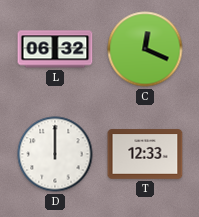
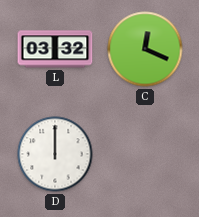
L: 06:32 -> 03:32 (55, 49)
T: 12:33 -> none (145, 154)
